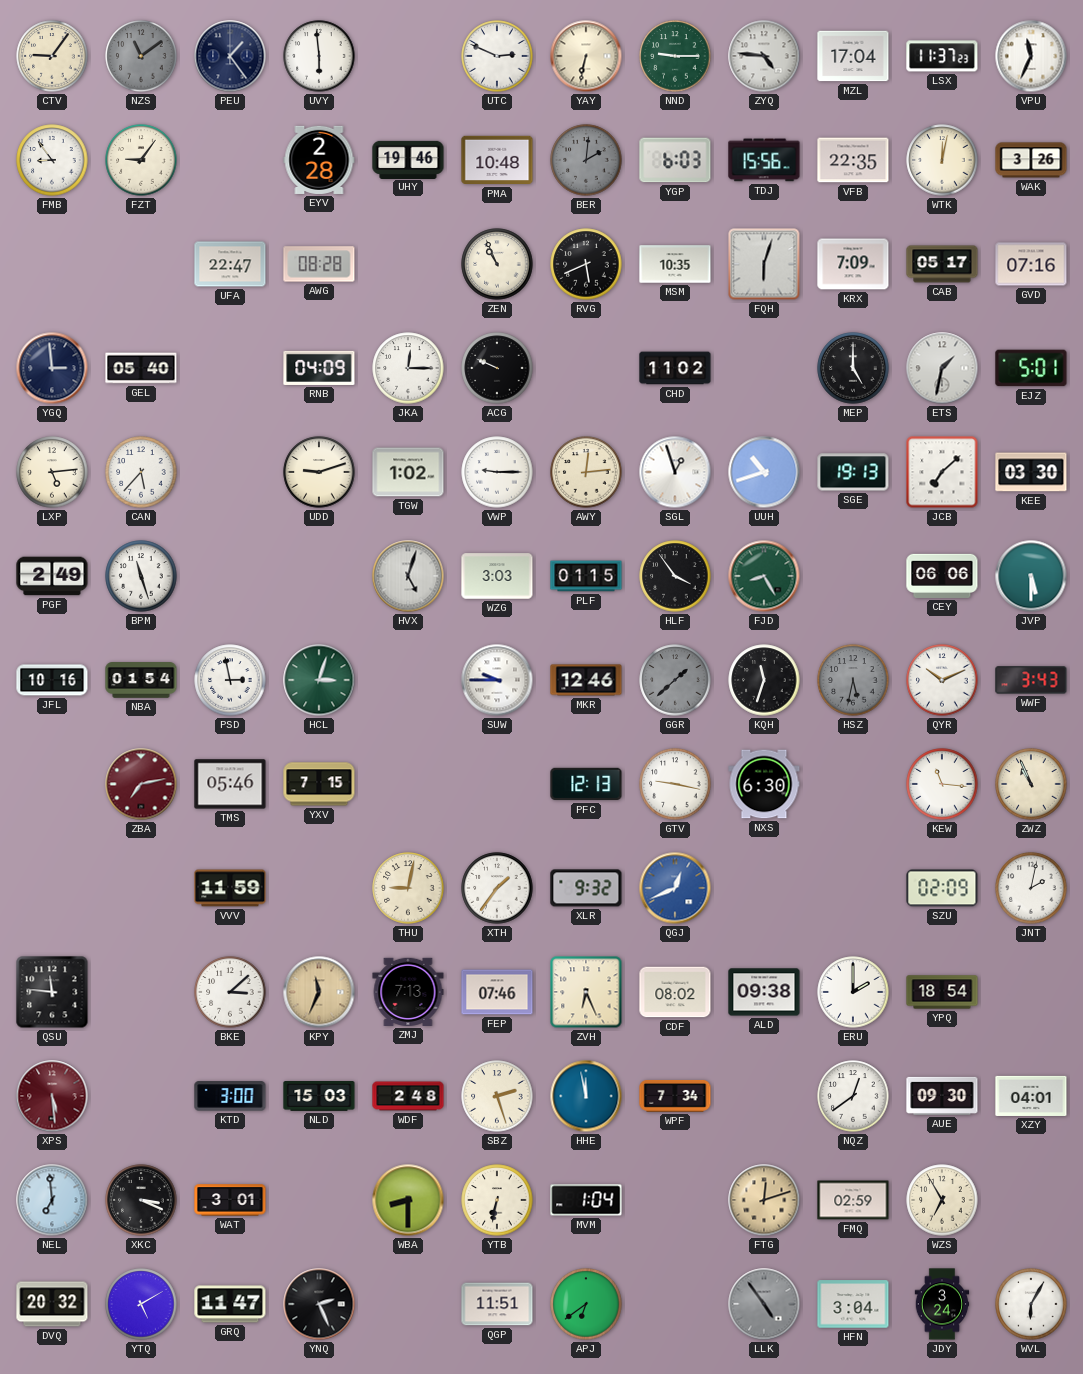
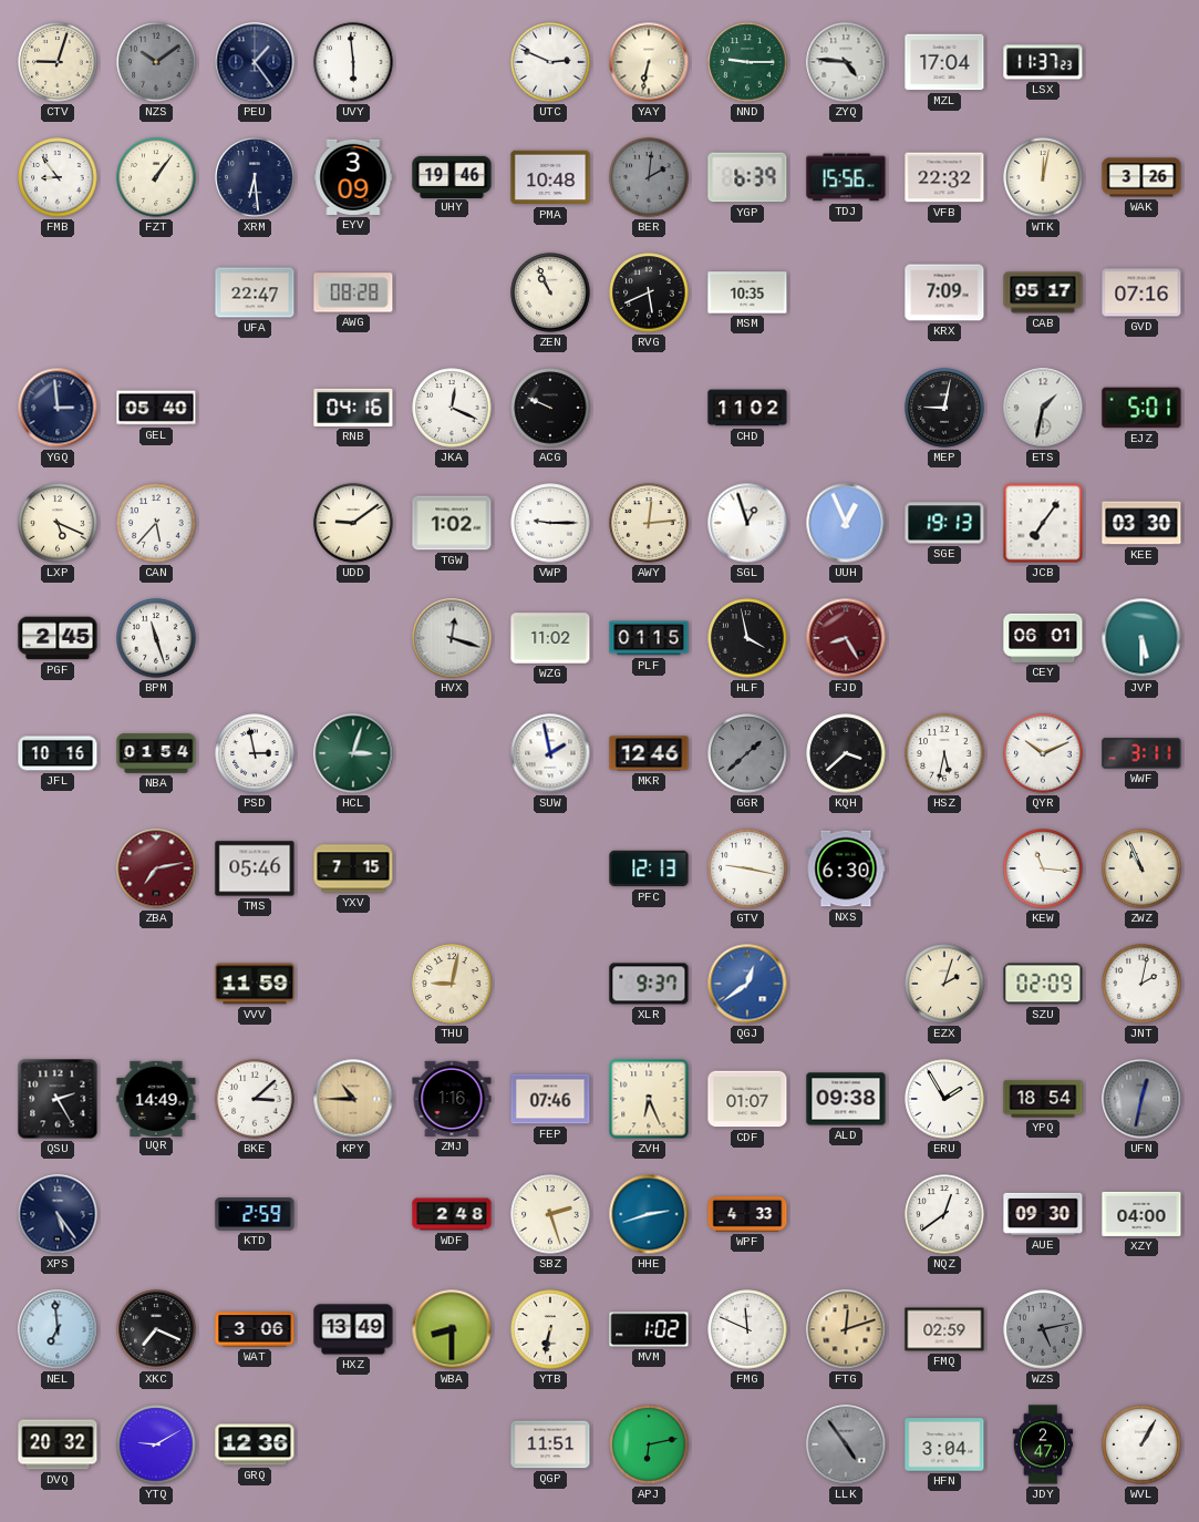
CTV: 9:06 -> 9:03 (58, 62)
NZS: 11:09 -> 10:09 (156, 62)
VPU: 11:34 -> none (1031, 56)
FZT: 9:06 -> 1:06 (156, 177)
XRM: none -> 6:29 (255, 177)
EYV: 2:28 -> 3:09 (353, 177)
YGP: 6:03 -> 6:39 (747, 177)
VFB: 22:35 -> 22:32 (944, 177)
FQH: 6:03 -> none (764, 264)
RNB: 04:09 -> 04:16 (353, 408)
JKA: 12:15 -> 12:19 (452, 408)
MEP: 5:00 -> 9:02 (944, 408)
LXP: 5:14 -> 5:19 (58, 523)
UDD: 9:12 -> 9:09 (353, 523)
UUH: 10:42 -> 12:56 (846, 523)
JCB: 7:08 -> 7:06 (1043, 523)
PGF: 2:49 -> 2:45 (58, 638)
HVX: 5:03 -> 12:18 (452, 638)
WZG: 3:03 -> 11:02 (550, 638)
HLF: 3:54 -> 3:58 (747, 638)
FJD dial: green -> burgundy (846, 638)
CEY: 06:06 -> 06:01 (1043, 638)
SUW: 9:45 -> 1:58 (550, 753)
KQH: 11:33 -> 3:38 (846, 753)
HSZ dial: grey -> white (944, 753)
WWF: 3:43 -> 3:11 (1141, 753)
XTH: 1:36 -> none (497, 888)
XLR: 9:32 -> 9:37 (649, 984)
QGJ: 12:41 -> 12:39 (747, 984)
EZX: none -> 2:03 (944, 984)
QSU: 11:46 -> 2:25 (58, 1099)
UQR: none -> 14:49 (156, 1098)
KPY: 11:34 -> 10:45 (353, 1099)
ZMJ: 7:13 -> 1:16 (452, 1099)
CDF: 08:02 -> 01:07 (747, 1099)
ERU: 2:00 -> 1:55 (944, 1099)
UFN: none -> 12:32 (1141, 1099)
XPS: 5:29 -> 5:24 (58, 1214)
XPS dial: burgundy -> navy (58, 1214)
KTD: 3:00 -> 2:59 (255, 1214)
NLD: 15:03 -> none (319, 1097)
HHE: 11:58 -> 2:42 (649, 1214)
WPF: 7:34 -> 4:33 (747, 1214)
XZY: 04:01 -> 04:00 (1141, 1214)
XKC: 3:19 -> 7:19 (156, 1329)
WAT: 3:01 -> 3:06 (255, 1329)
HXZ: none -> 13:49 (353, 1329)
MVM: 1:04 -> 1:02 (649, 1329)
FMG: none -> 11:49 (747, 1329)
WZS: 6:55 -> 5:13 (1043, 1329)
WZS dial: cream -> grey (1043, 1329)
YTQ: 5:10 -> 9:10 (156, 1444)
GRQ: 11:47 -> 12:36 (255, 1444)
YNQ: 2:26 -> none (319, 1304)
APJ: 6:39 -> 6:13 (649, 1444)
JDY: 3:24 -> 2:47 (1043, 1444)
WVL: 6:05 -> 1:05 (1141, 1444)
